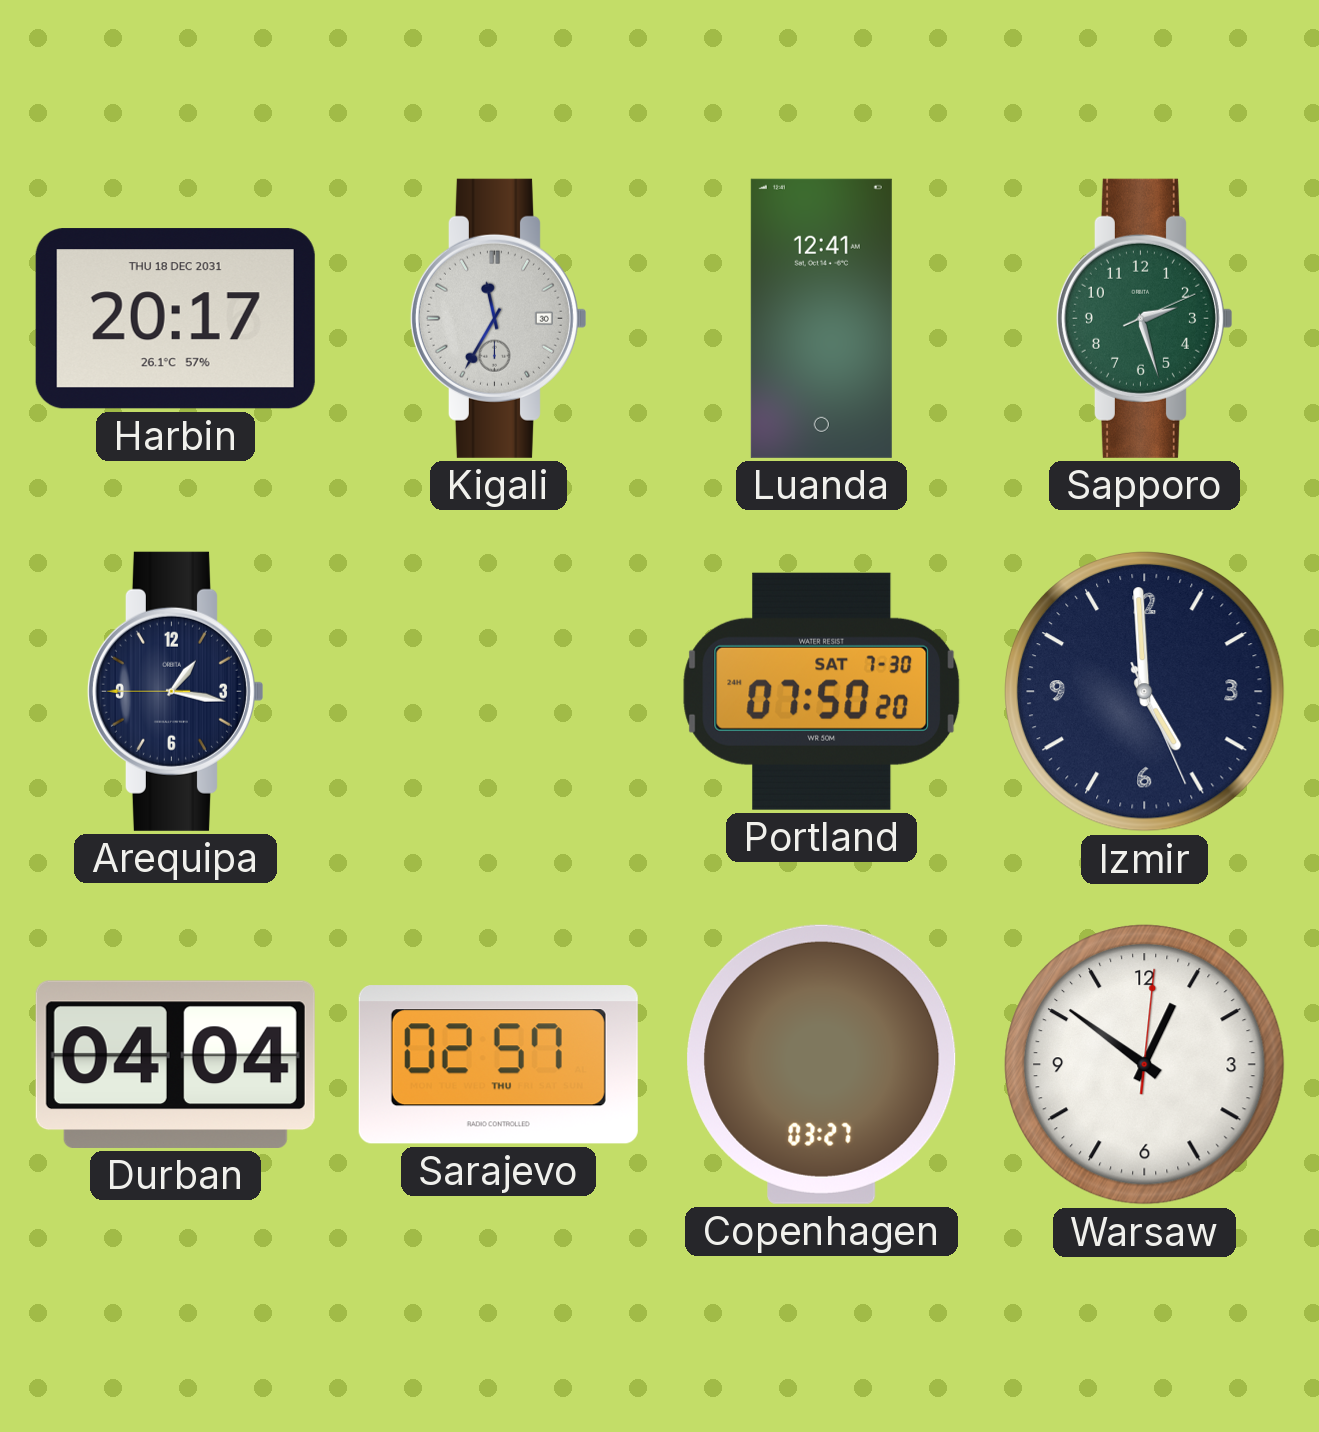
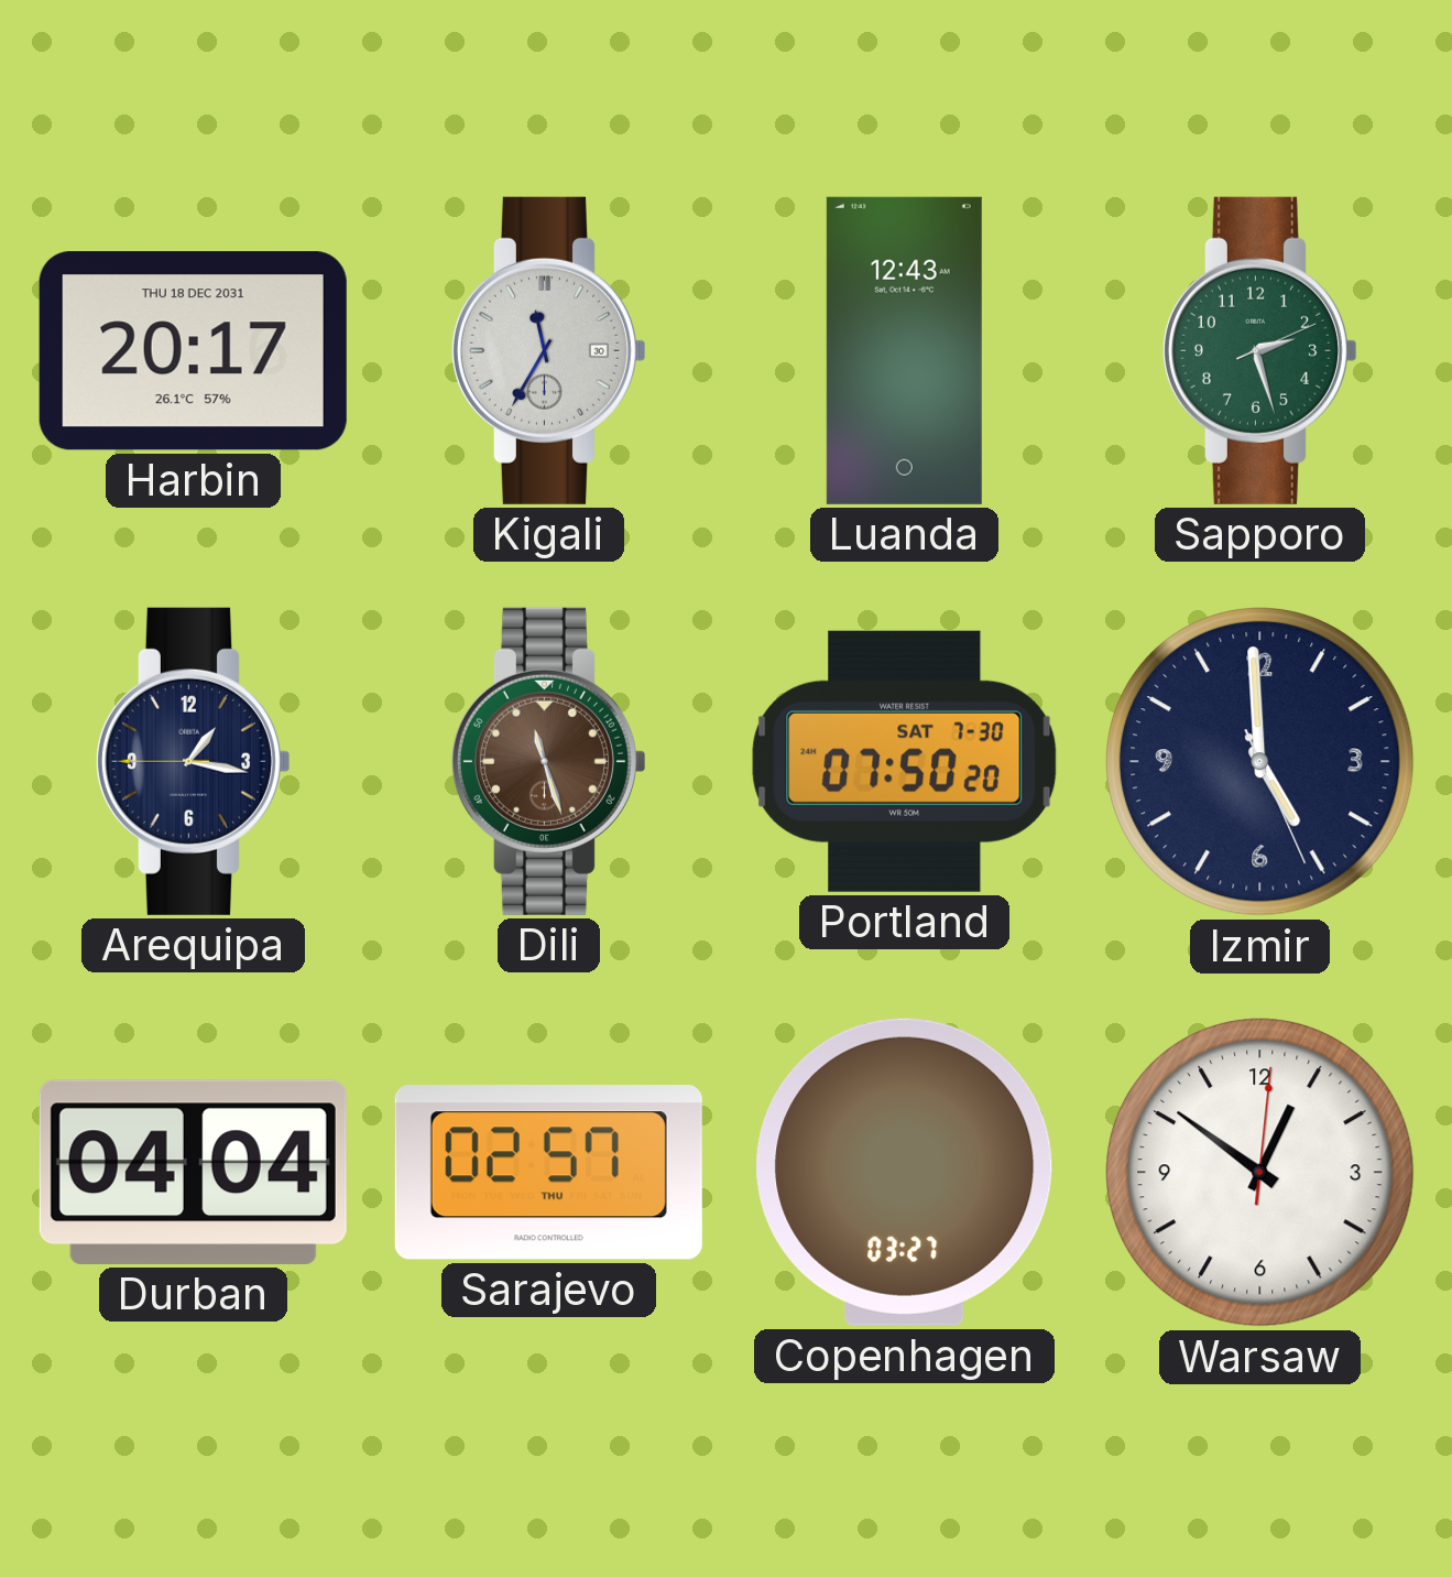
Luanda: 12:41 -> 12:43 (904, 350)
Dili: none -> 11:27 (548, 761)
